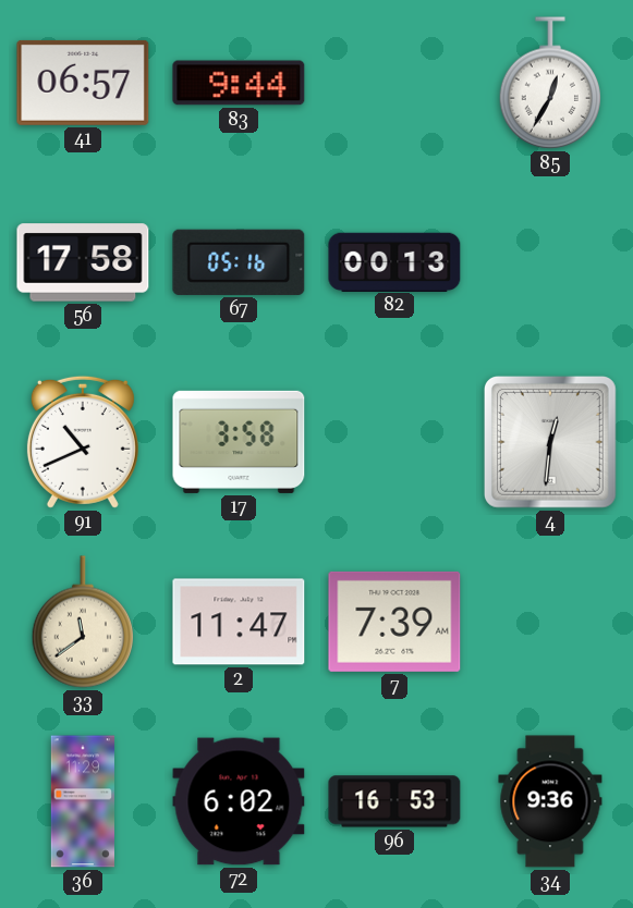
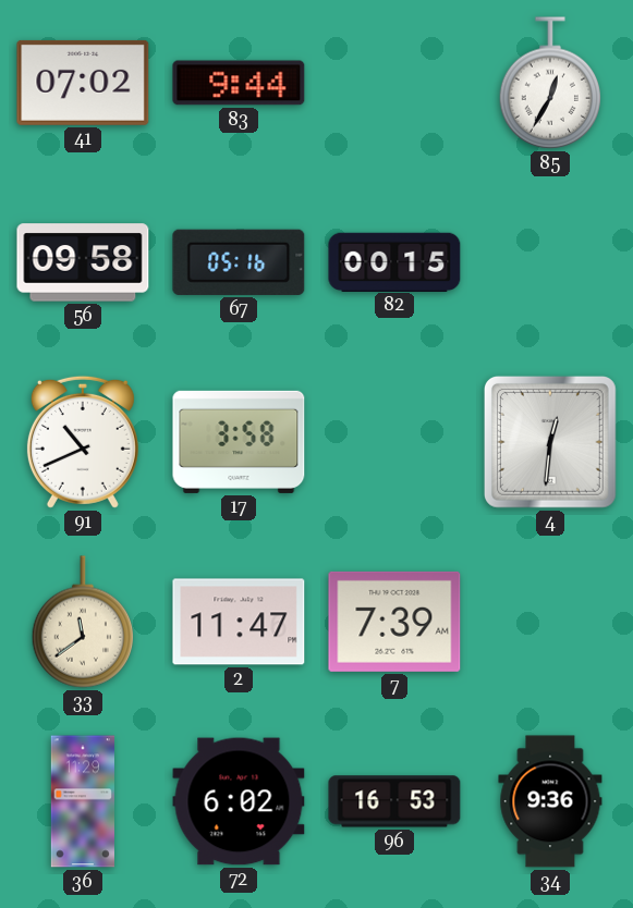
41: 06:57 -> 07:02 (83, 83)
56: 17:58 -> 09:58 (83, 262)
82: 00:13 -> 00:15 (394, 261)
